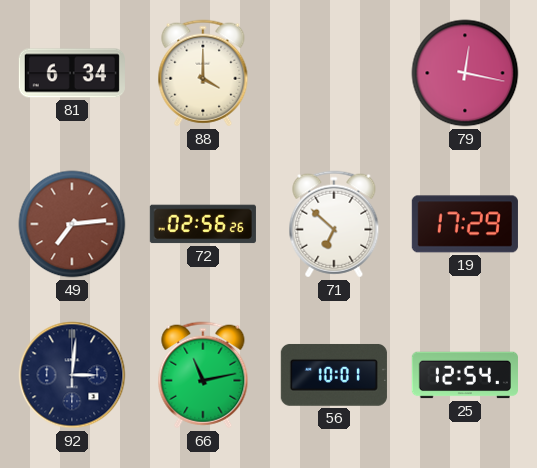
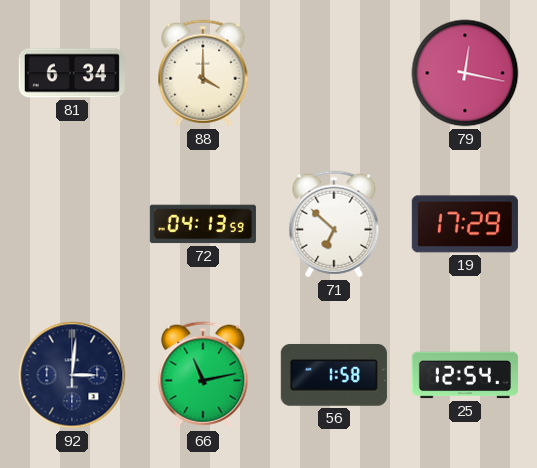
49: 7:14 -> none (72, 224)
72: 02:56 -> 04:13 (203, 224)
56: 10:01 -> 1:58 (334, 375)
